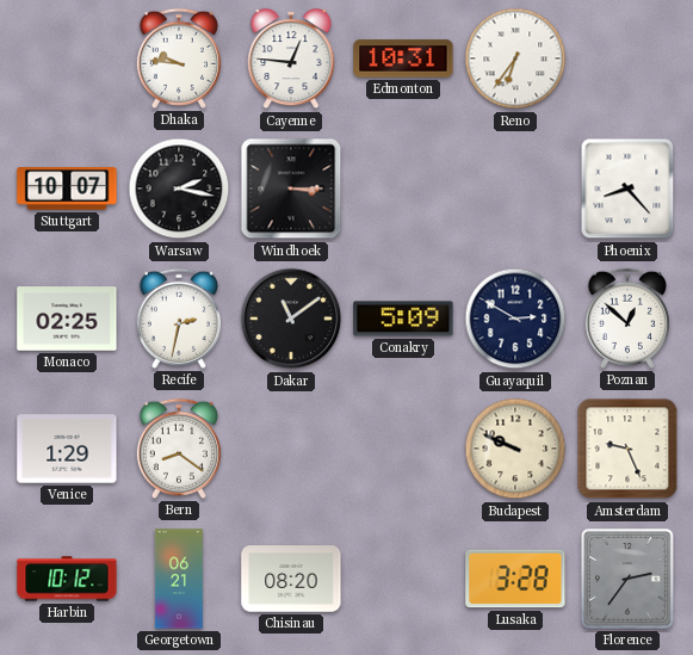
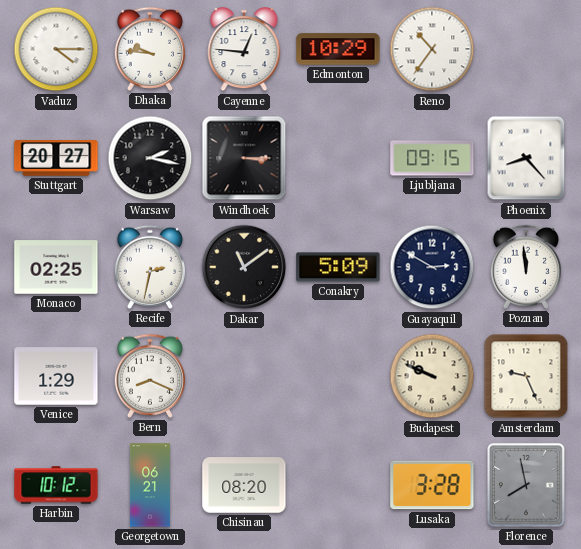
Vaduz: none -> 4:15 (56, 49)
Edmonton: 10:31 -> 10:29 (338, 49)
Reno: 6:36 -> 10:36 (432, 49)
Stuttgart: 10:07 -> 20:27 (56, 158)
Ljubljana: none -> 09:15 (432, 158)
Poznan: 12:52 -> 11:59 (526, 267)
Bern: 8:21 -> 8:19 (150, 376)
Florence: 2:36 -> 7:58 (526, 485)
